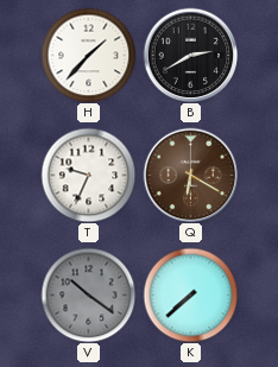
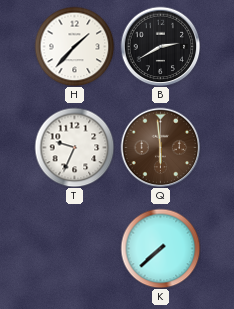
Q: 6:20 -> 5:59 (160, 147)
V: 10:21 -> none (88, 295)
